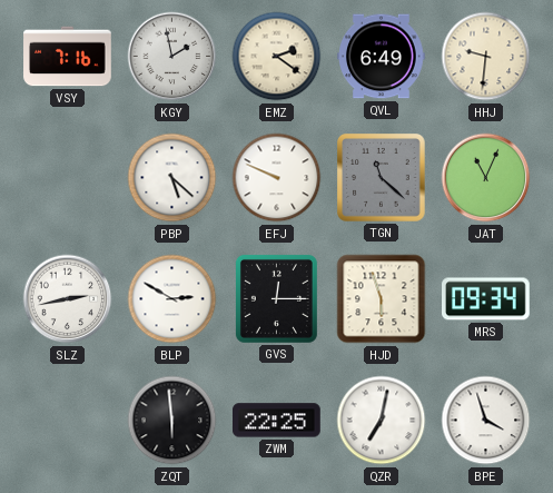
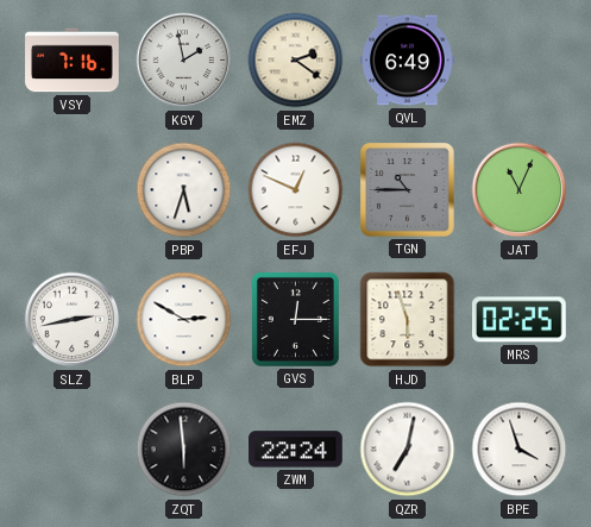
HHJ: 9:31 -> none (486, 57)
PBP: 5:22 -> 5:33 (184, 190)
EFJ: 9:49 -> 12:49 (296, 190)
TGN: 11:22 -> 10:45 (408, 190)
MRS: 09:34 -> 02:25 (520, 320)
ZWM: 22:25 -> 22:24 (296, 450)
